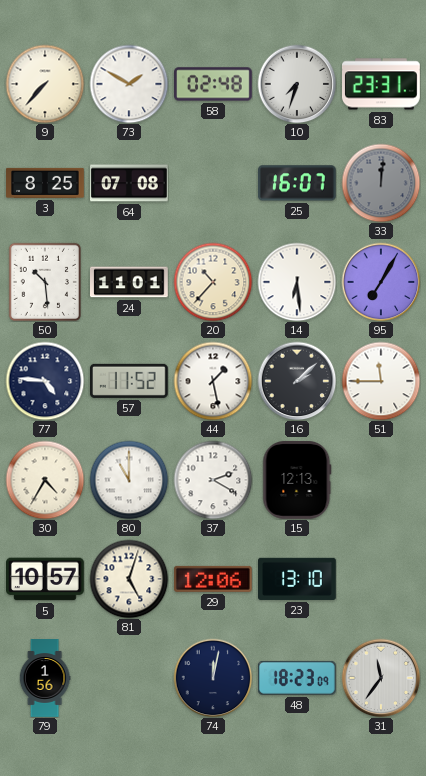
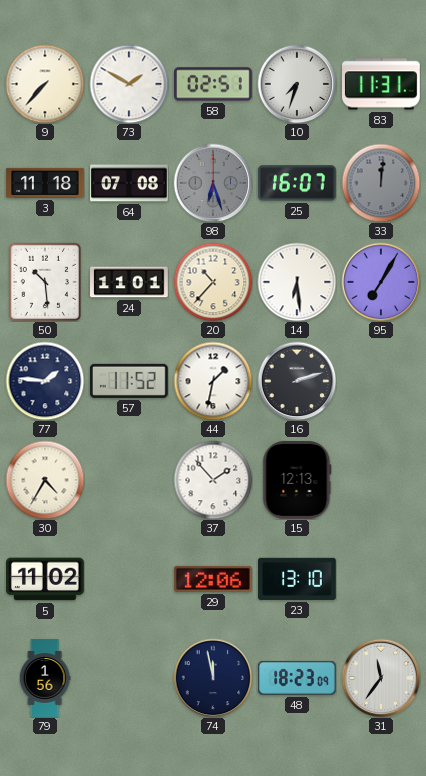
58: 02:48 -> 02:51 (214, 84)
83: 23:31 -> 11:31 (382, 84)
3: 8:25 -> 11:18 (45, 183)
98: none -> 6:27 (213, 183)
77: 4:46 -> 1:46 (45, 381)
44: 1:28 -> 1:32 (213, 381)
16: 2:08 -> 2:12 (297, 381)
51: 11:45 -> none (381, 381)
80: 11:00 -> none (129, 480)
37: 2:20 -> 1:53 (213, 480)
5: 10:57 -> 11:02 (46, 579)
81: 5:03 -> none (129, 579)
74: 12:02 -> 11:58 (213, 678)
